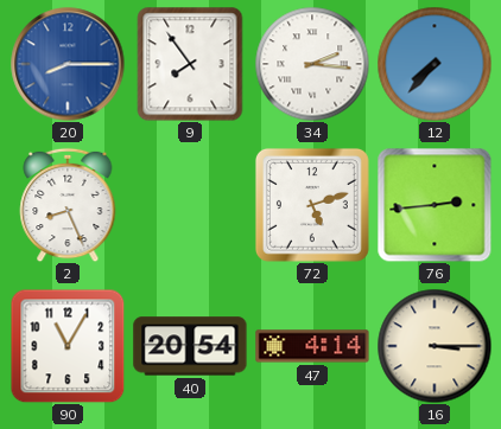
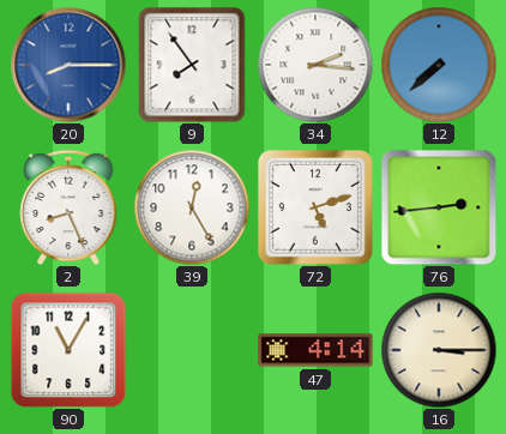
12: 7:37 -> 7:38 (439, 65)
39: none -> 12:25 (192, 207)
40: 20:54 -> none (190, 346)
